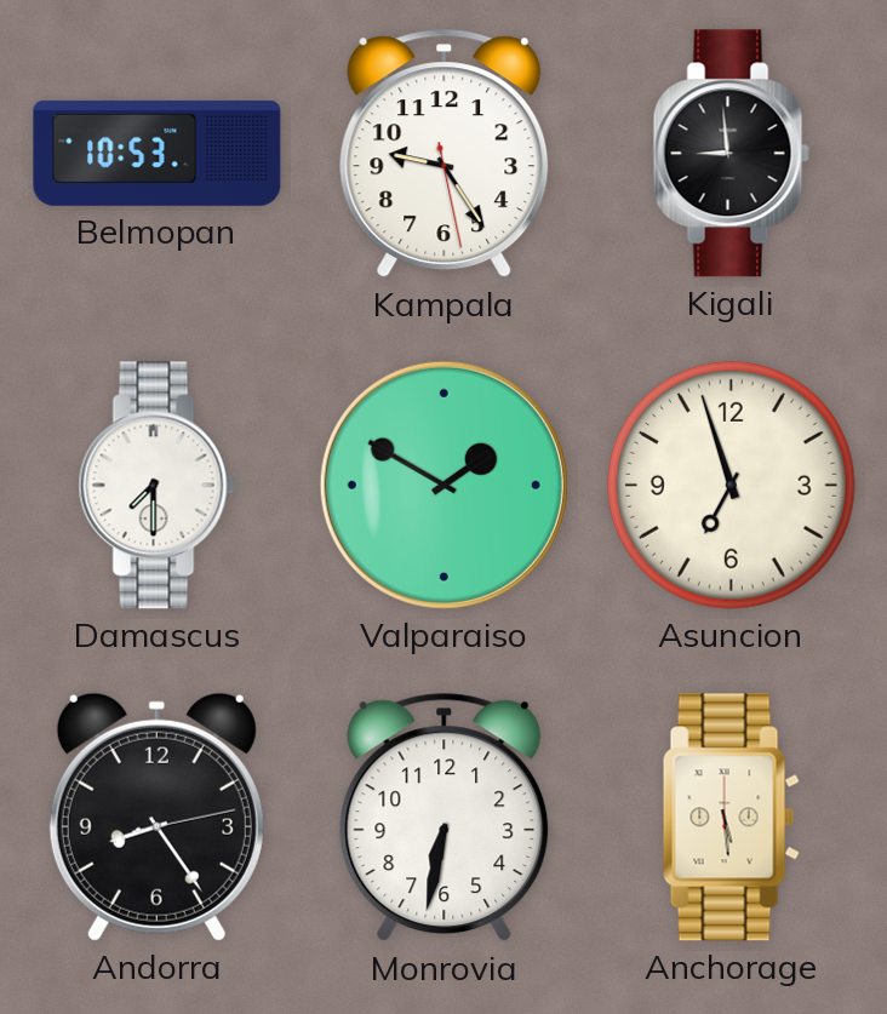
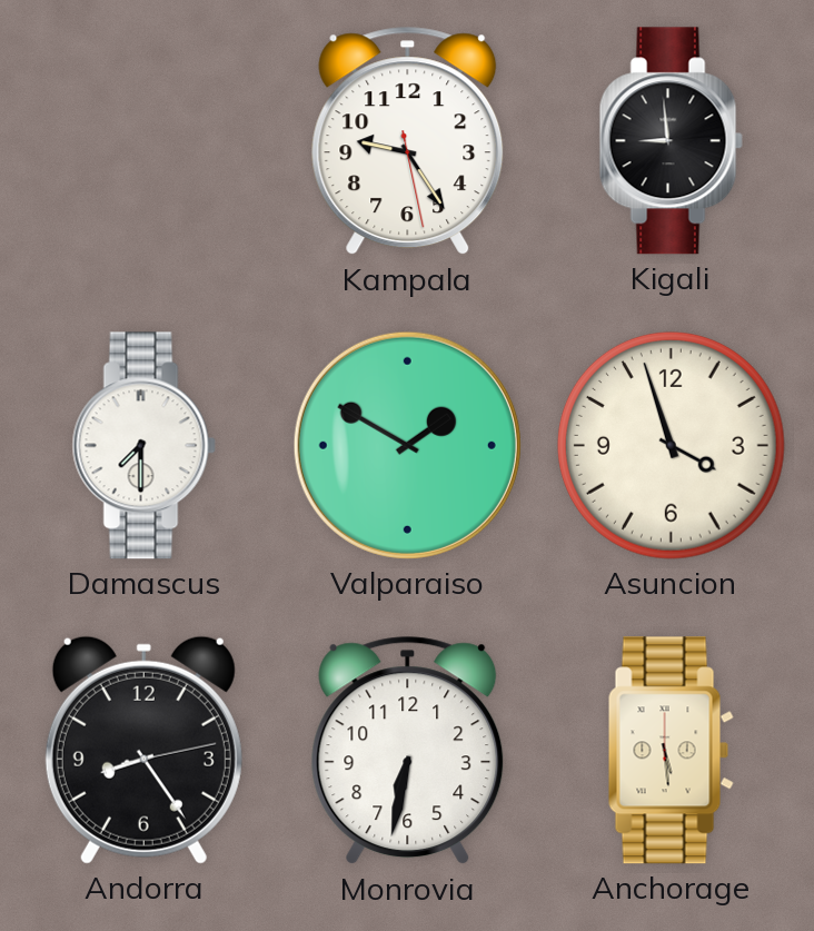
Belmopan: 10:53 -> none (158, 153)
Asuncion: 6:57 -> 3:57 (671, 445)
